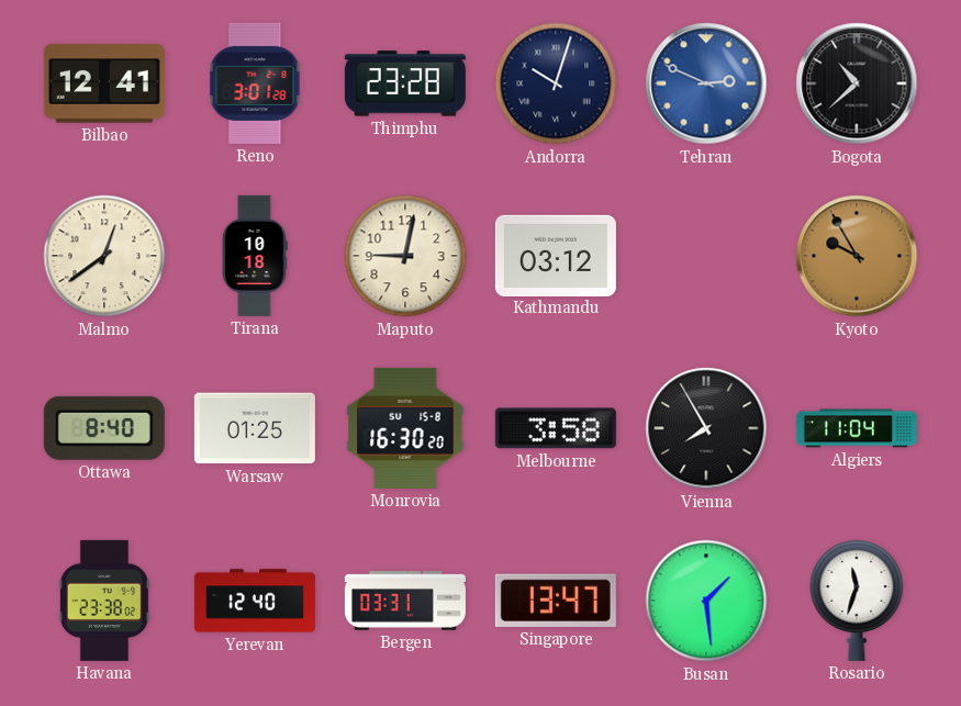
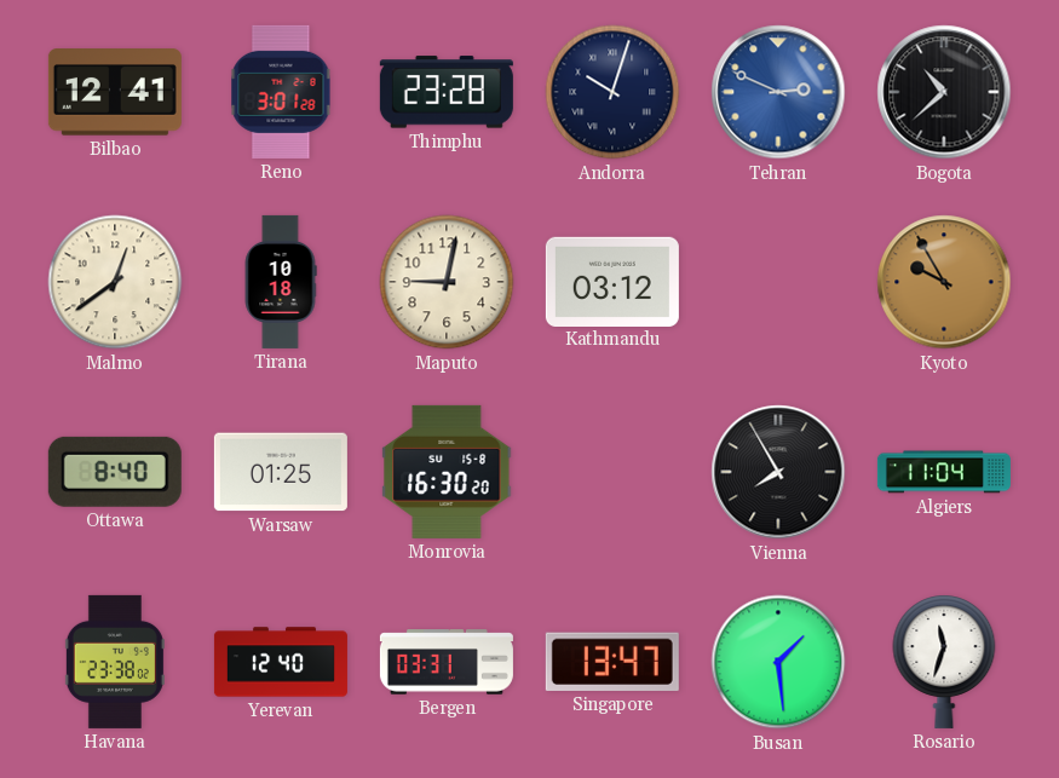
Melbourne: 3:58 -> none (556, 428)
